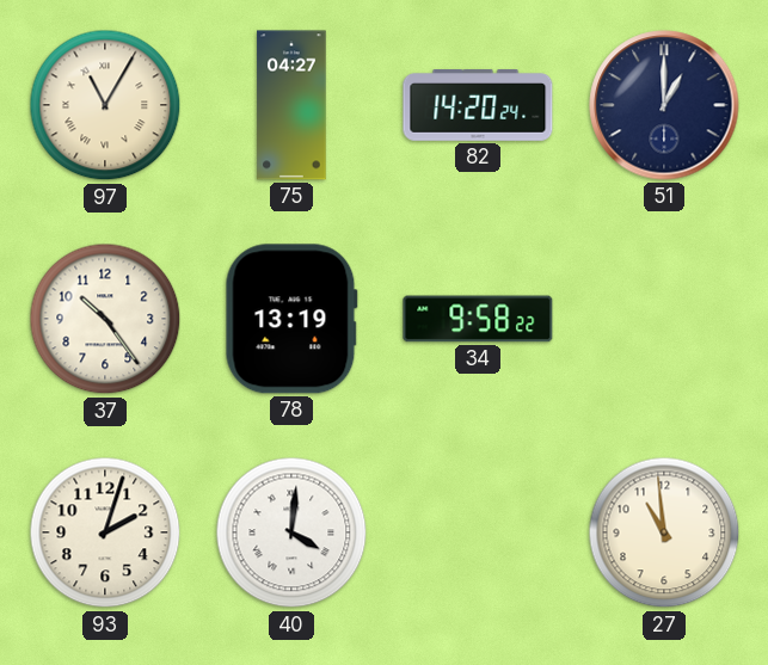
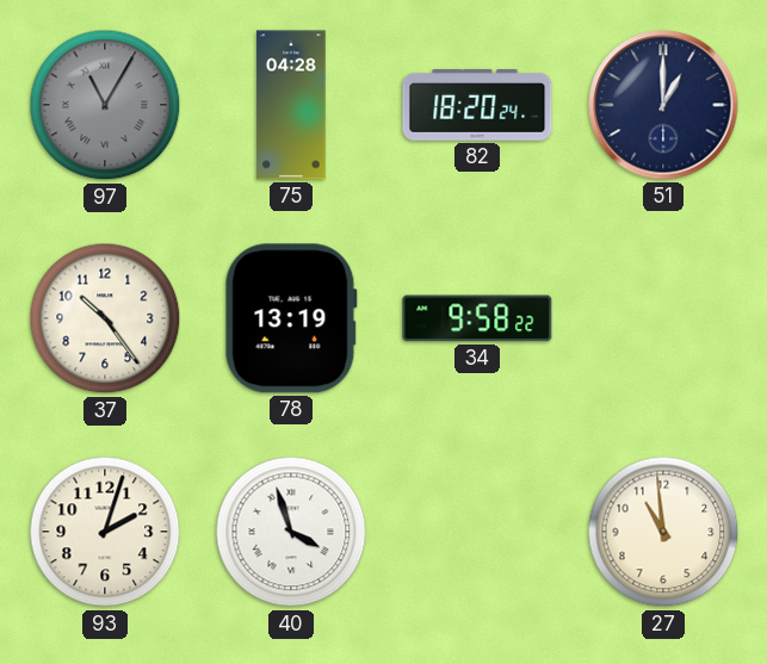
97 dial: cream -> grey (105, 105)
75: 04:27 -> 04:28 (291, 105)
82: 14:20 -> 18:20 (477, 106)
40: 4:01 -> 3:57 (291, 532)
